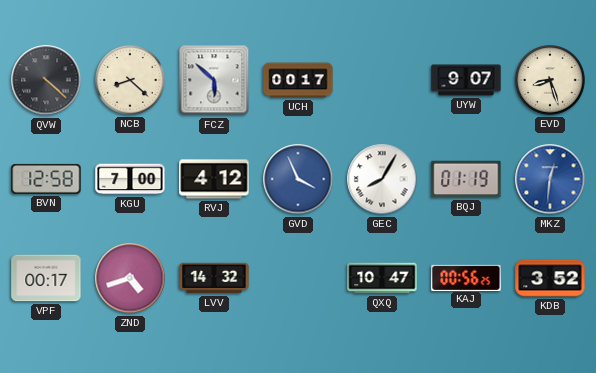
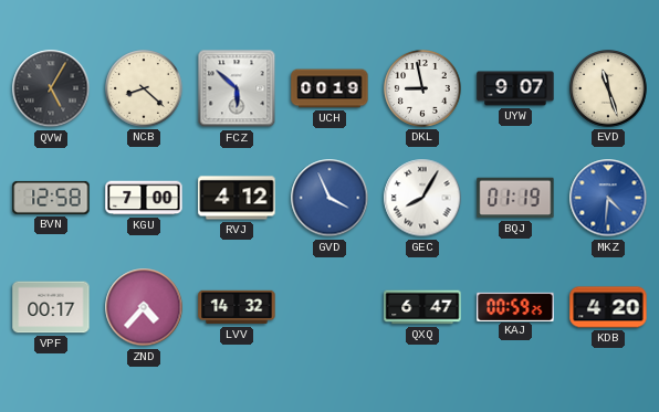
QVW: 4:22 -> 5:05 (51, 88)
UCH: 00:17 -> 00:19 (329, 88)
DKL: none -> 8:58 (422, 88)
EVD: 8:27 -> 11:27 (608, 88)
MKZ: 12:31 -> 4:31 (608, 198)
ZND: 4:42 -> 4:37 (144, 307)
QXQ: 10:47 -> 6:47 (422, 307)
KAJ: 00:56 -> 00:59 (515, 306)
KDB: 3:52 -> 4:20 (608, 307)
